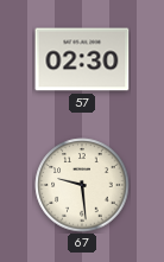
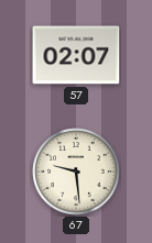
57: 02:30 -> 02:07 (76, 55)
